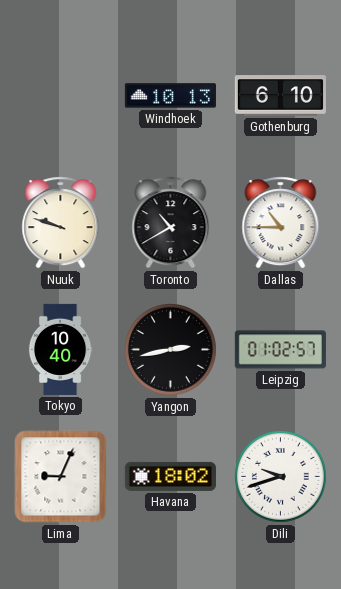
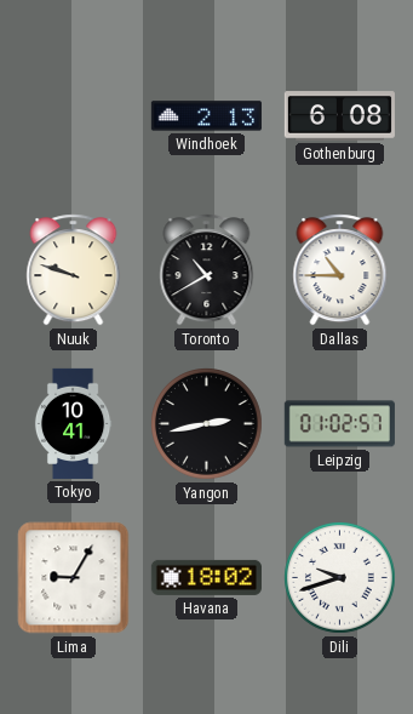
Windhoek: 10:13 -> 2:13 (206, 116)
Gothenburg: 6:10 -> 6:08 (339, 116)
Tokyo: 10:40 -> 10:41 (73, 423)
Lima: 9:04 -> 9:05 (74, 578)
